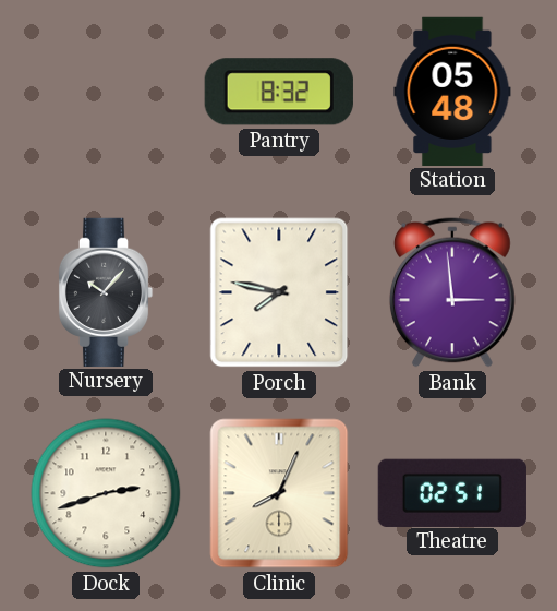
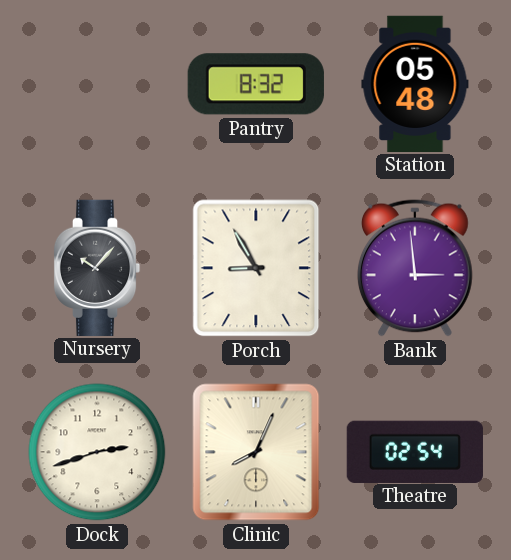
Porch: 7:47 -> 8:55 (256, 268)
Theatre: 02:51 -> 02:54 (415, 451)
